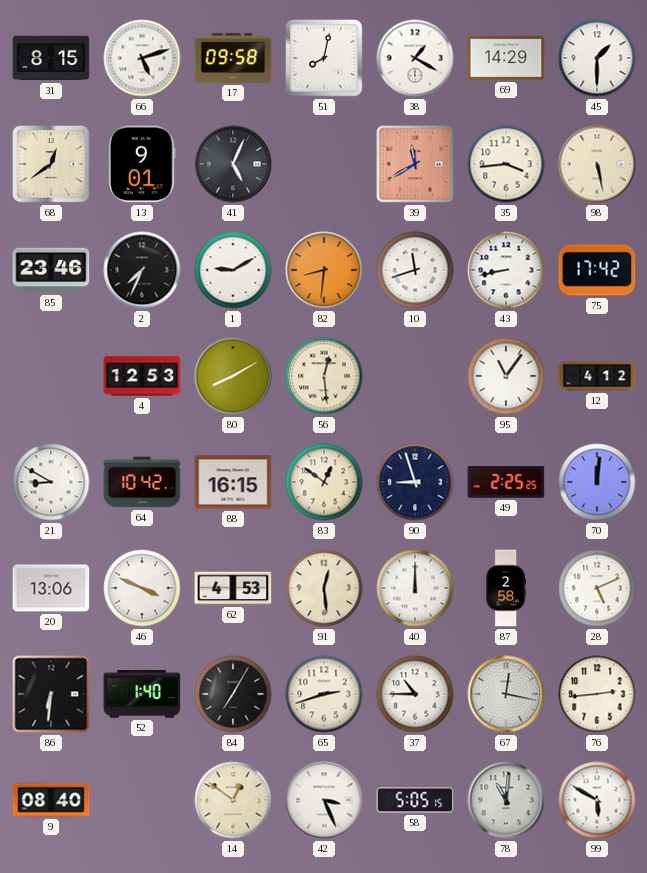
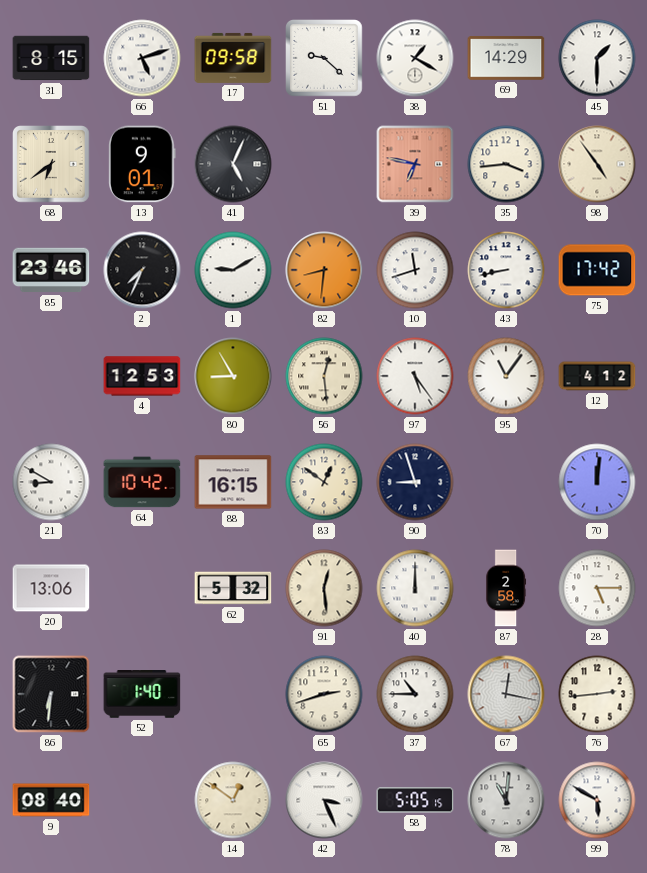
51: 8:02 -> 9:22 (324, 58)
68: 12:39 -> 6:39 (51, 164)
39: 11:40 -> 6:47 (415, 164)
98: 5:28 -> 4:54 (597, 164)
80: 8:10 -> 8:55 (233, 376)
97: none -> 5:24 (415, 376)
49: 2:25 -> none (506, 483)
46: 3:49 -> none (142, 588)
62: 4:53 -> 5:32 (233, 588)
28: 5:11 -> 5:15 (597, 588)
84: 7:05 -> none (233, 694)
